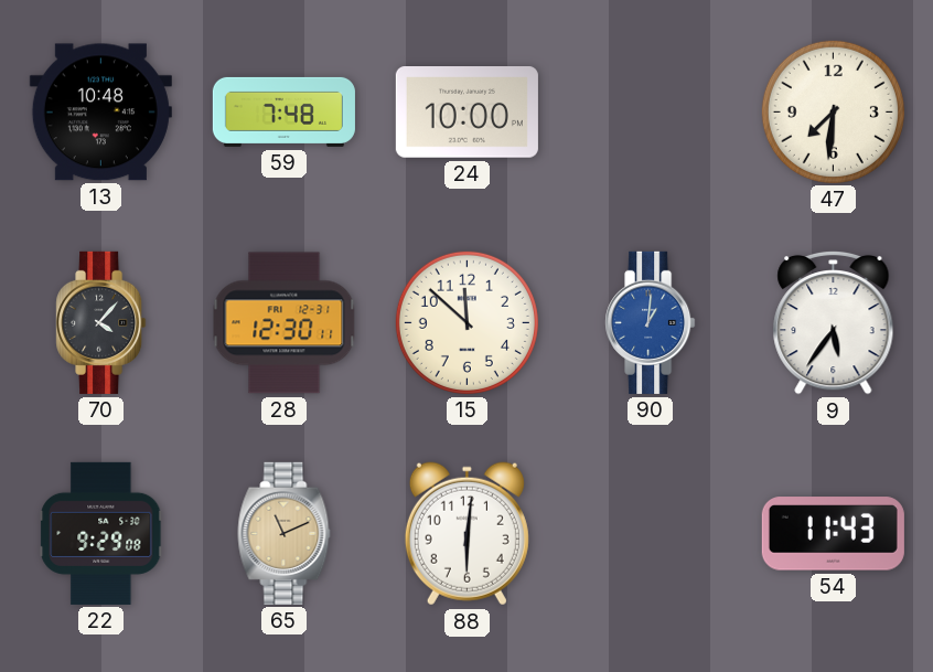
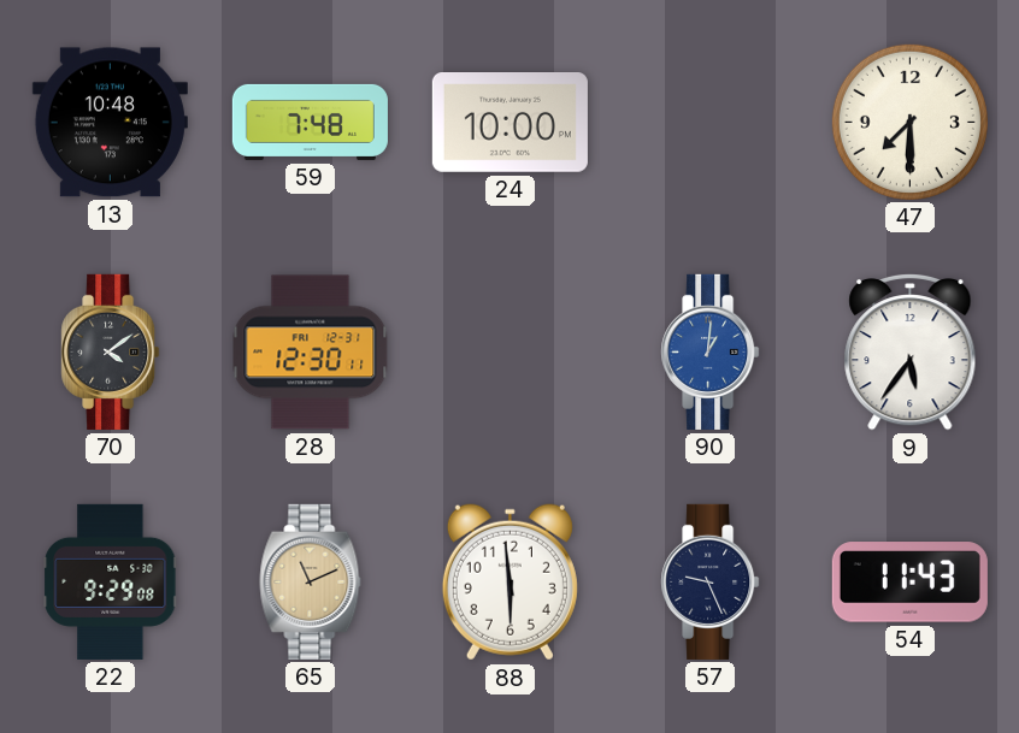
47: 7:31 -> 7:30 (909, 122)
70: 4:07 -> 4:09 (111, 351)
15: 11:52 -> none (467, 322)
88: 6:01 -> 5:59 (509, 583)
57: none -> 9:26 (711, 581)
